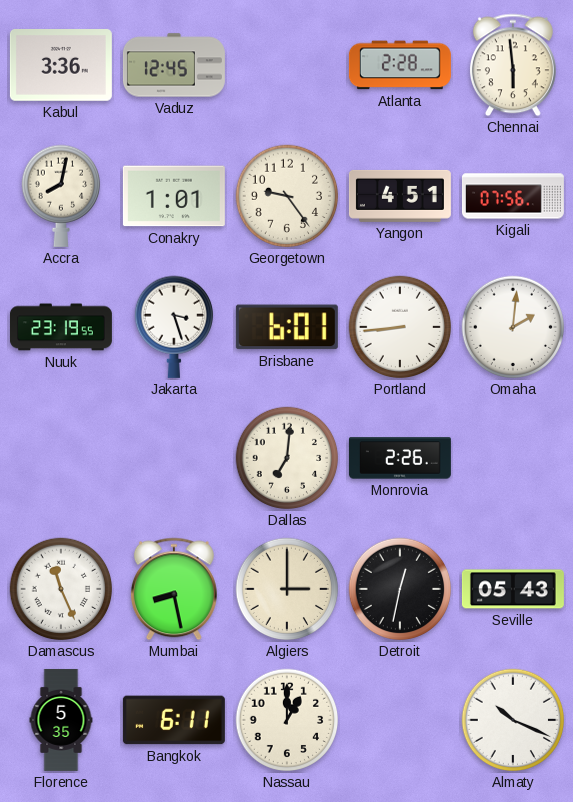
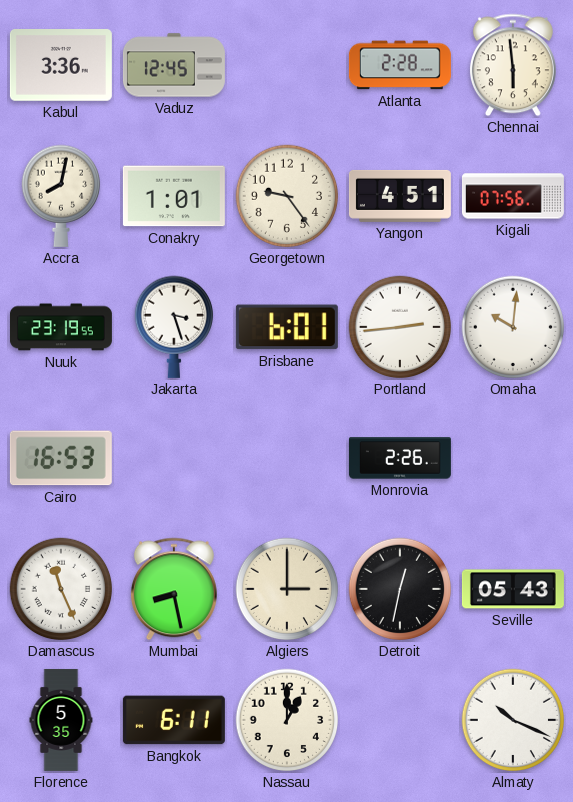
Portland: 8:44 -> 2:44 (400, 327)
Omaha: 2:01 -> 10:01 (513, 327)
Cairo: none -> 16:53 (61, 458)
Dallas: 7:01 -> none (287, 458)
